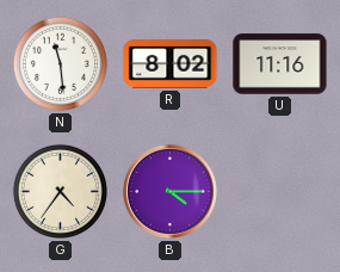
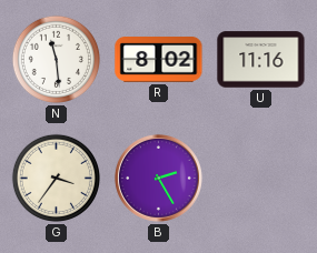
G: 4:36 -> 3:36 (56, 178)
B: 4:15 -> 2:25 (158, 178)
